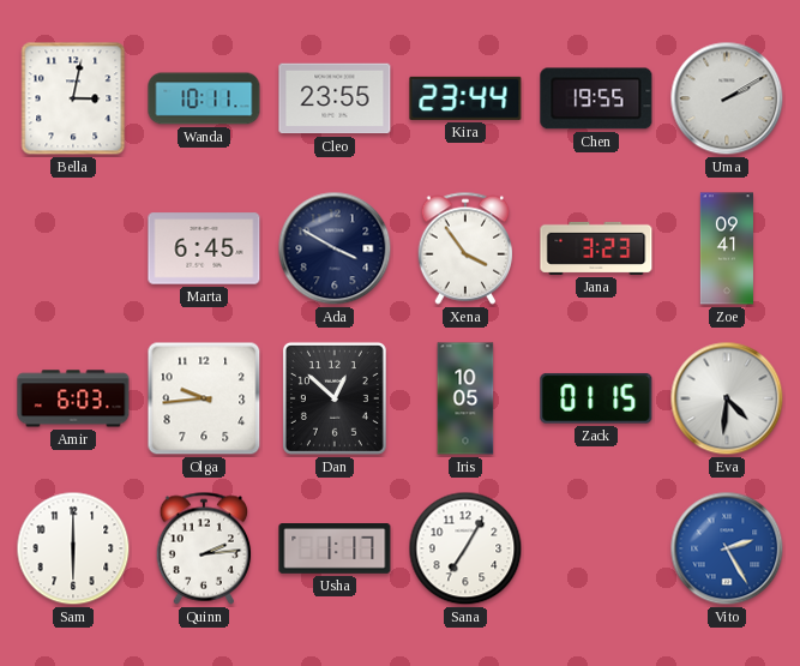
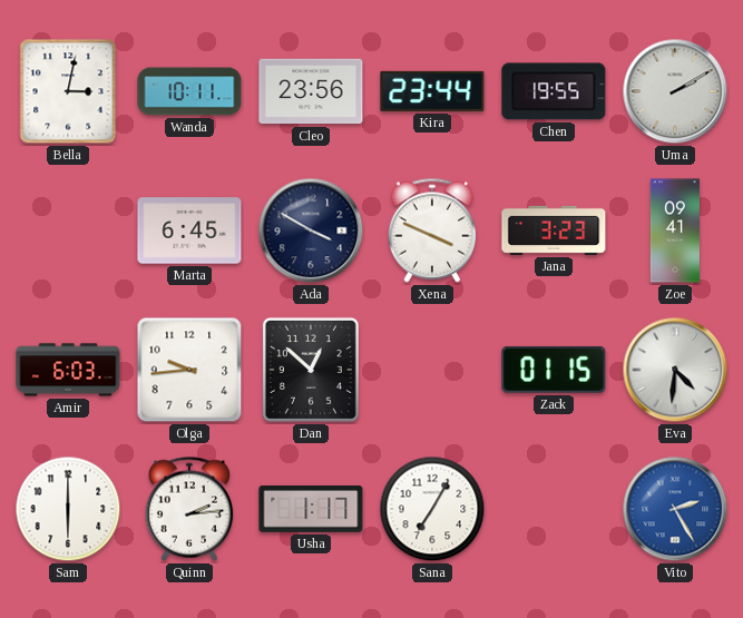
Cleo: 23:55 -> 23:56 (311, 91)
Xena: 3:54 -> 3:49 (432, 230)
Iris: 10:05 -> none (465, 398)
